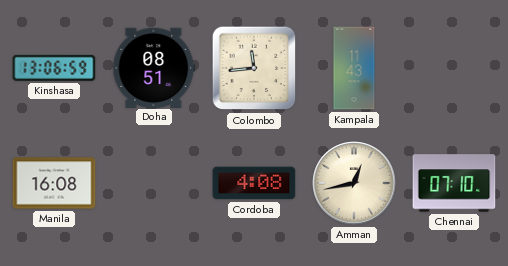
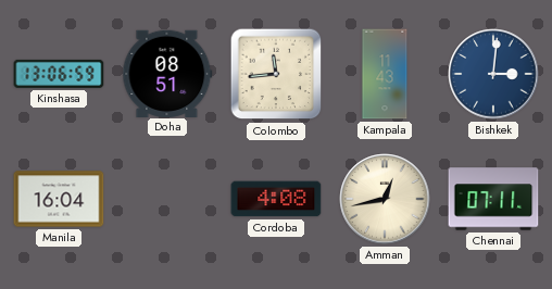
Bishkek: none -> 3:01 (493, 74)
Manila: 16:08 -> 16:04 (59, 199)
Chennai: 07:10 -> 07:11 (493, 199)
